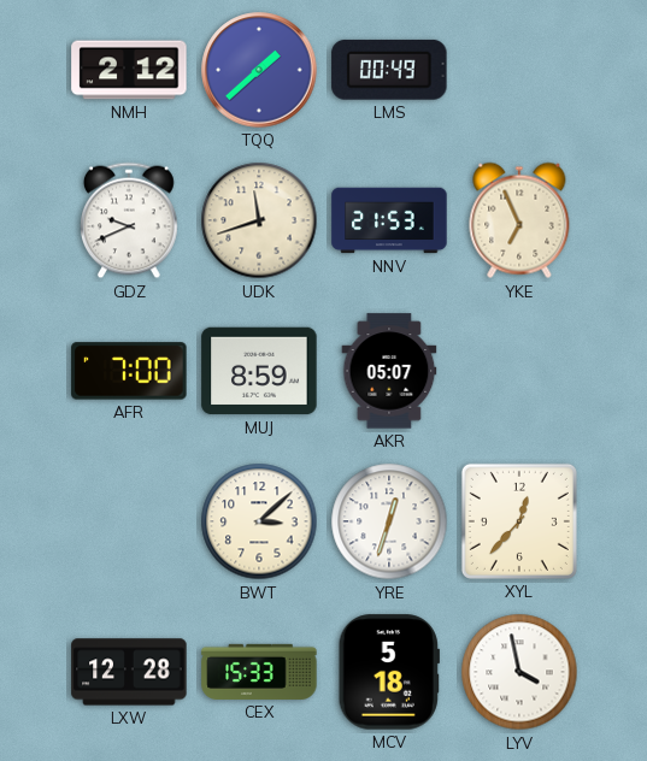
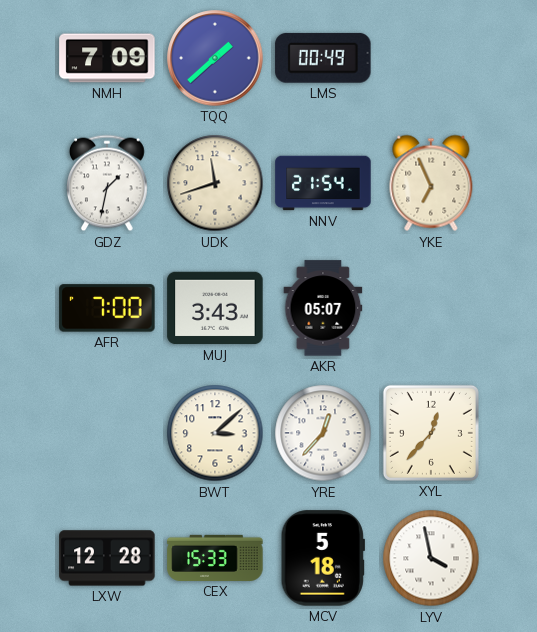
NMH: 2:12 -> 7:09 (107, 58)
GDZ: 9:41 -> 1:32 (108, 183)
NNV: 21:53 -> 21:54 (323, 183)
MUJ: 8:59 -> 3:43 (215, 308)
YRE: 12:33 -> 12:37 (323, 433)
